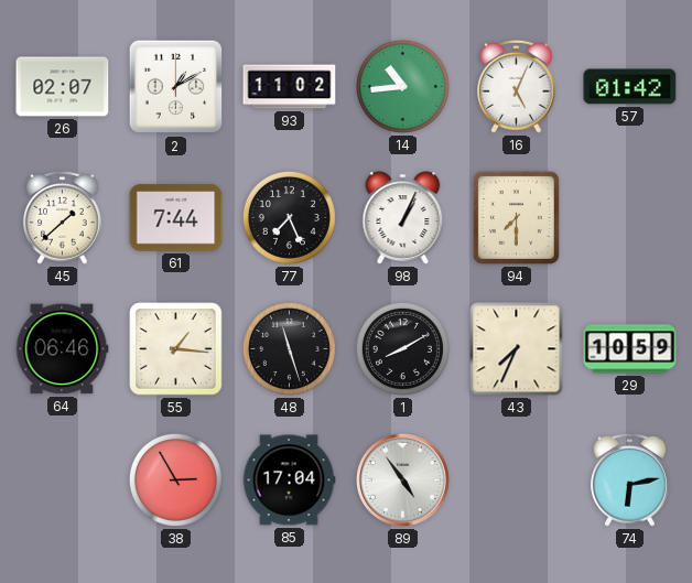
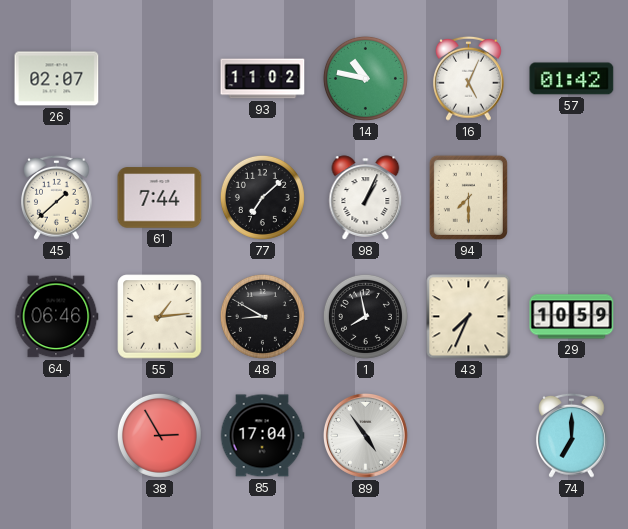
2: 1:10 -> none (176, 87)
14: 10:44 -> 10:47 (365, 78)
77: 7:26 -> 7:08 (262, 197)
55: 1:16 -> 1:14 (160, 317)
48: 11:27 -> 8:50 (262, 316)
1: 8:10 -> 7:58 (365, 316)
74: 6:13 -> 7:00 (572, 435)
